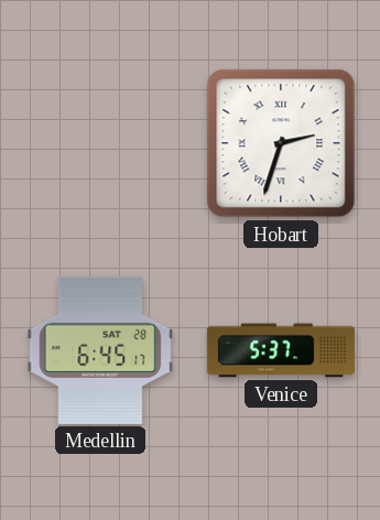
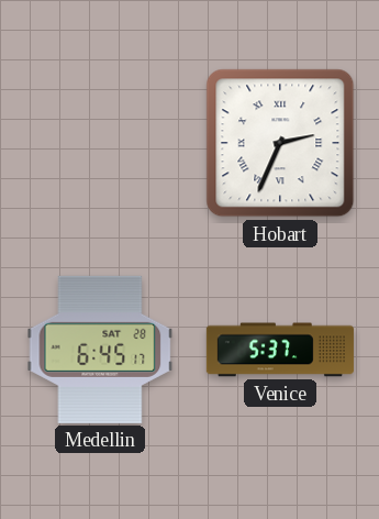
Hobart: 2:33 -> 2:34 (280, 143)
